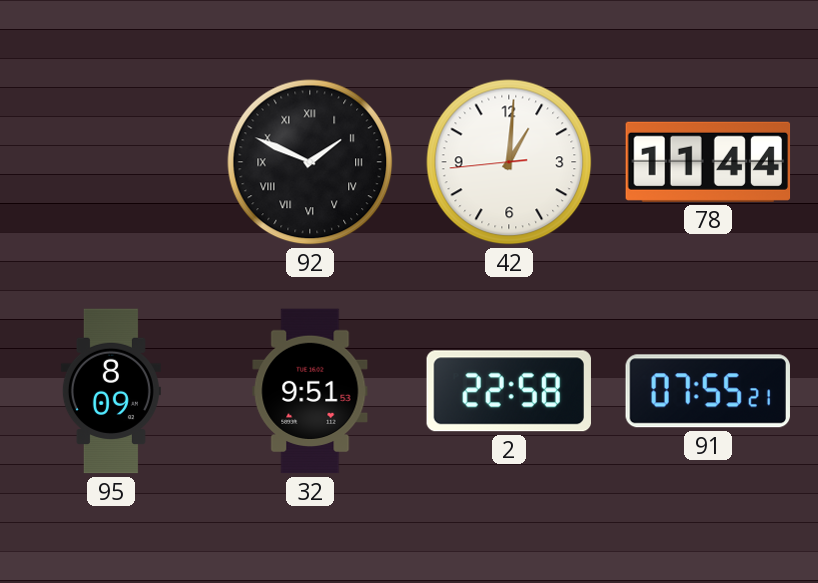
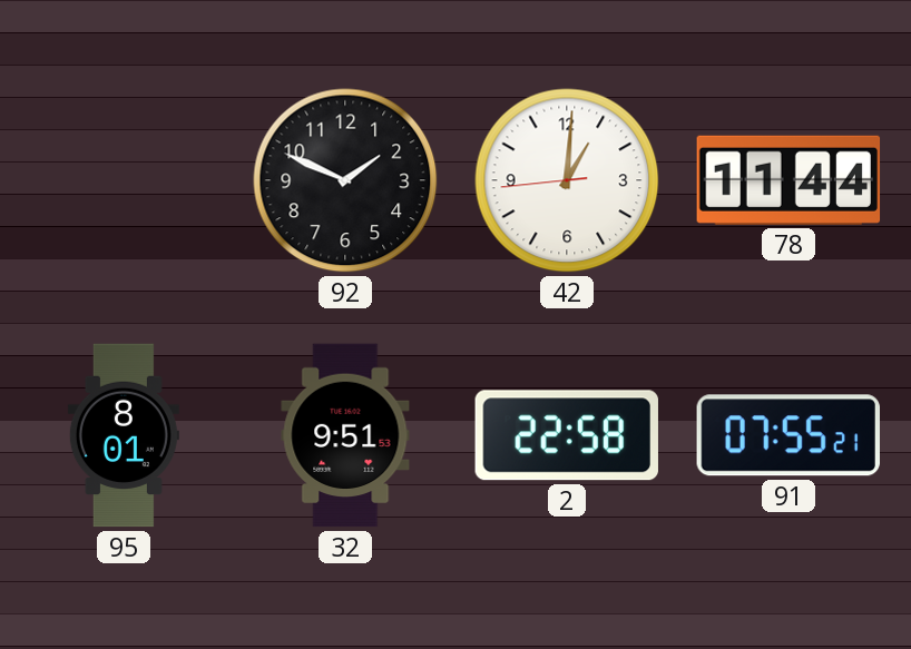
92 numerals: Roman -> Arabic (345, 180)
95: 8:09 -> 8:01 (124, 435)
